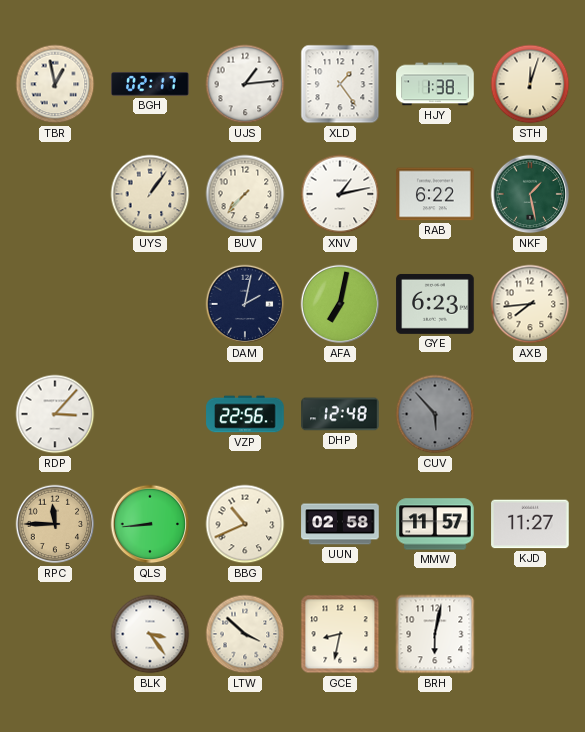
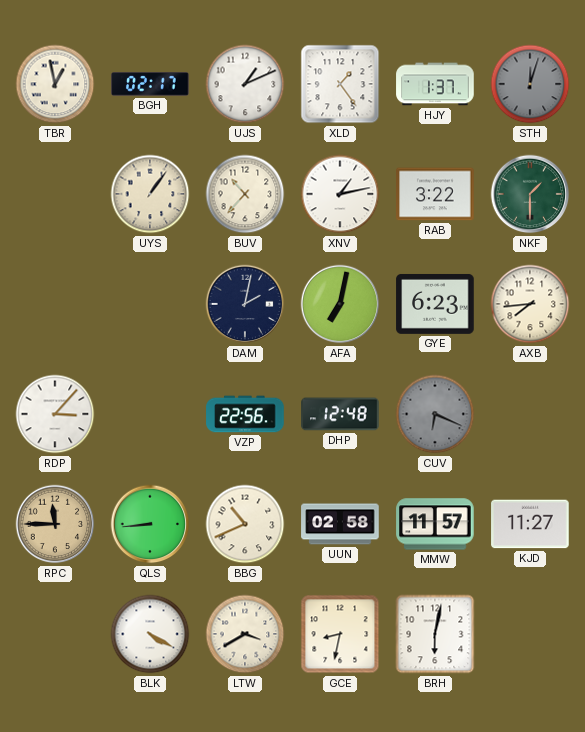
UJS: 1:14 -> 1:11 (245, 84)
HJY: 1:38 -> 1:37 (435, 84)
STH dial: cream -> grey (530, 84)
BUV: 7:37 -> 10:37 (245, 194)
RAB: 6:22 -> 3:22 (435, 194)
NKF: 1:28 -> 1:30 (530, 194)
CUV: 5:53 -> 6:19 (435, 414)
BLK: 3:24 -> 4:20 (150, 634)
LTW: 3:52 -> 3:40 (245, 634)
